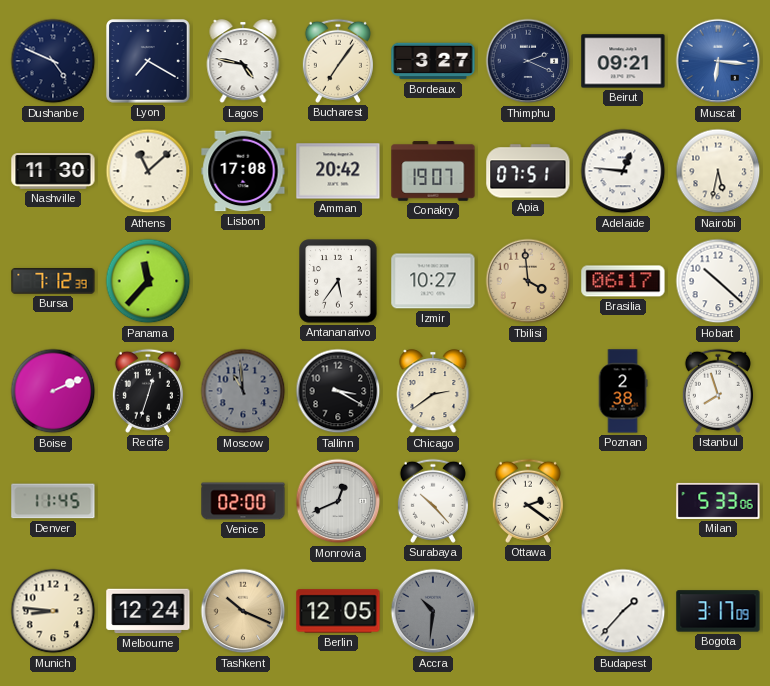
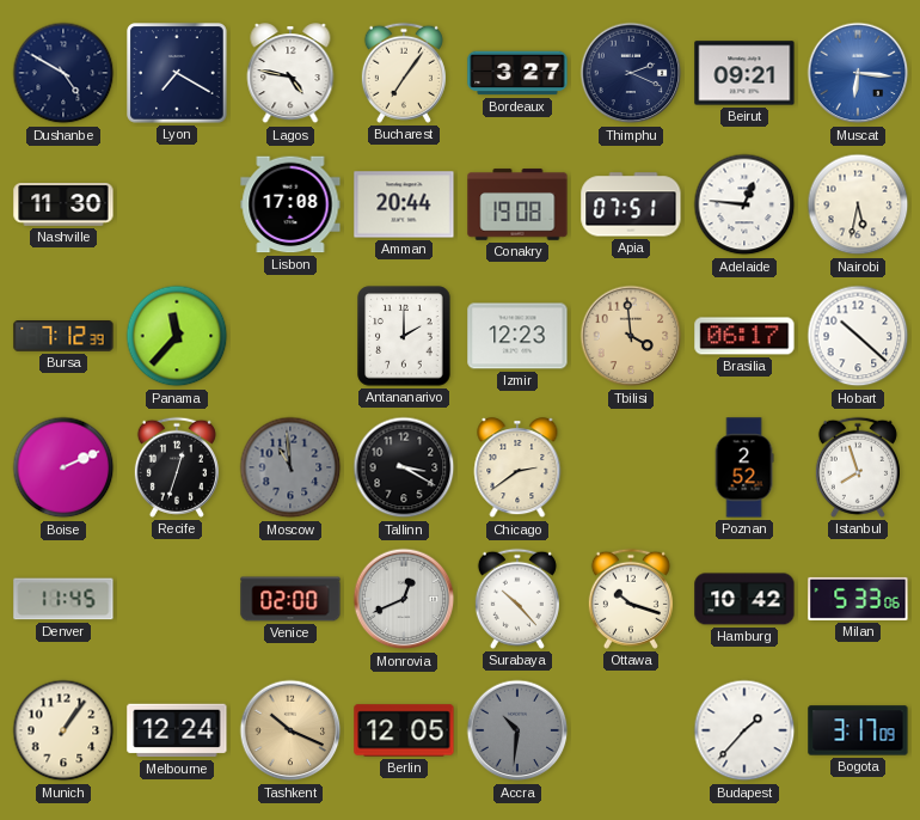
Dushanbe: 4:49 -> 4:50 (63, 73)
Athens: 11:08 -> none (148, 171)
Amman: 20:42 -> 20:44 (404, 204)
Conakry: 19:07 -> 19:08 (517, 204)
Antananarivo: 5:36 -> 2:00 (404, 336)
Izmir: 10:27 -> 12:23 (517, 336)
Poznan: 2:38 -> 2:52 (744, 467)
Ottawa: 2:21 -> 10:18 (631, 599)
Hamburg: none -> 10:42 (744, 599)
Munich: 8:46 -> 1:06 (63, 730)
